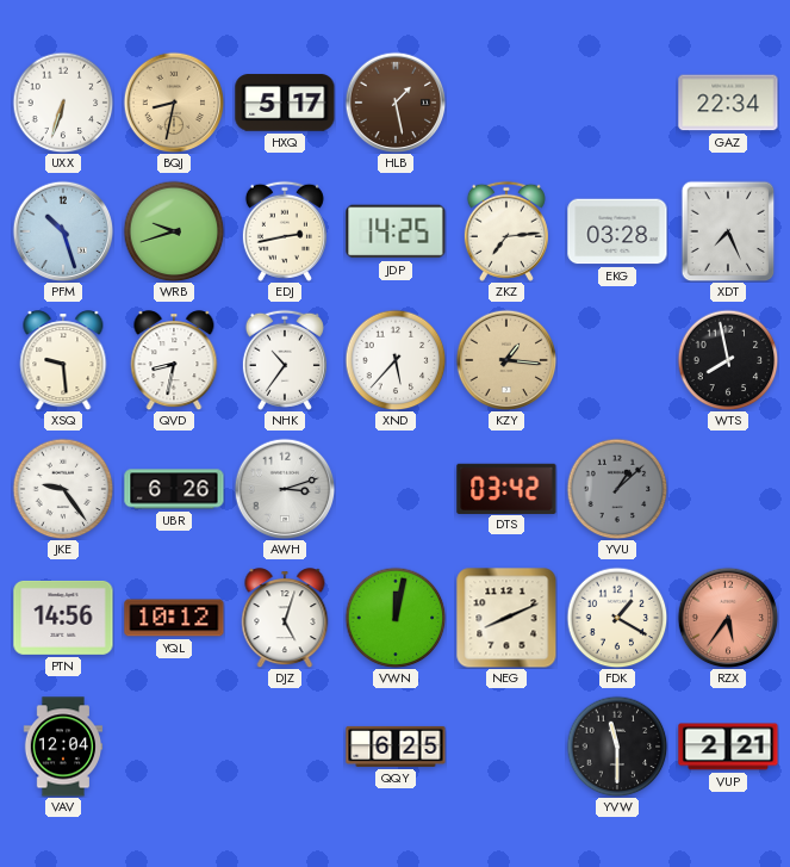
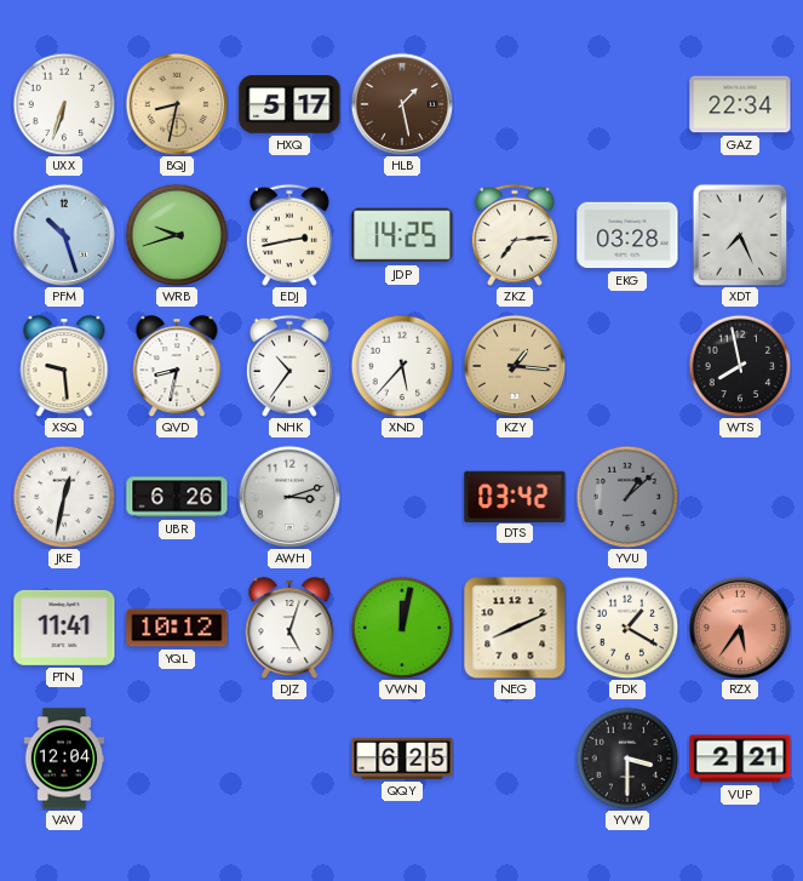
JKE: 9:24 -> 12:32 (64, 497)
PTN: 14:56 -> 11:41 (64, 628)
YVW: 11:30 -> 3:30 (627, 759)
